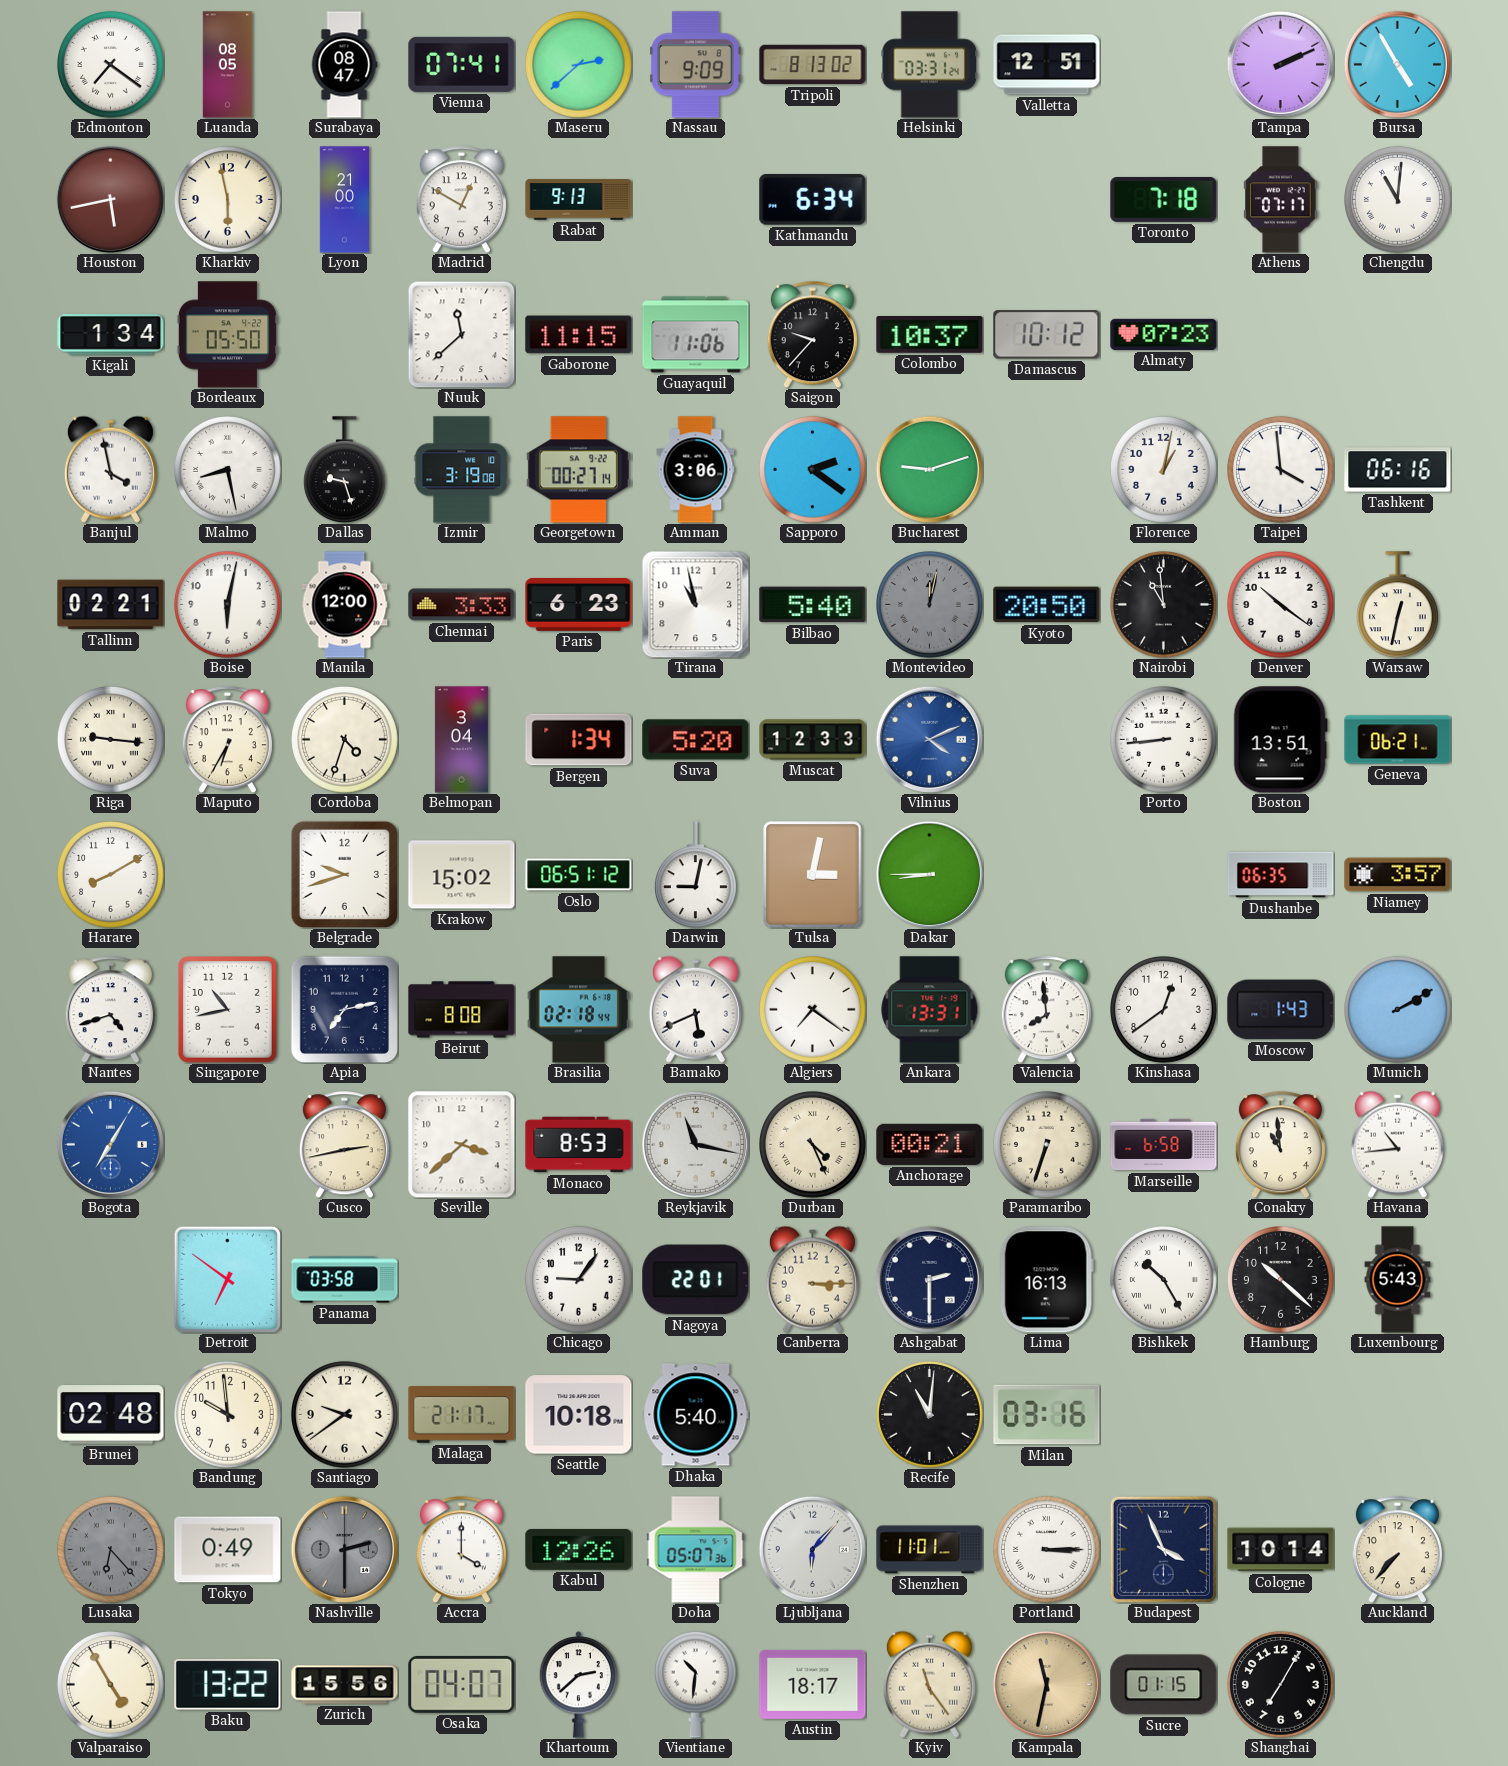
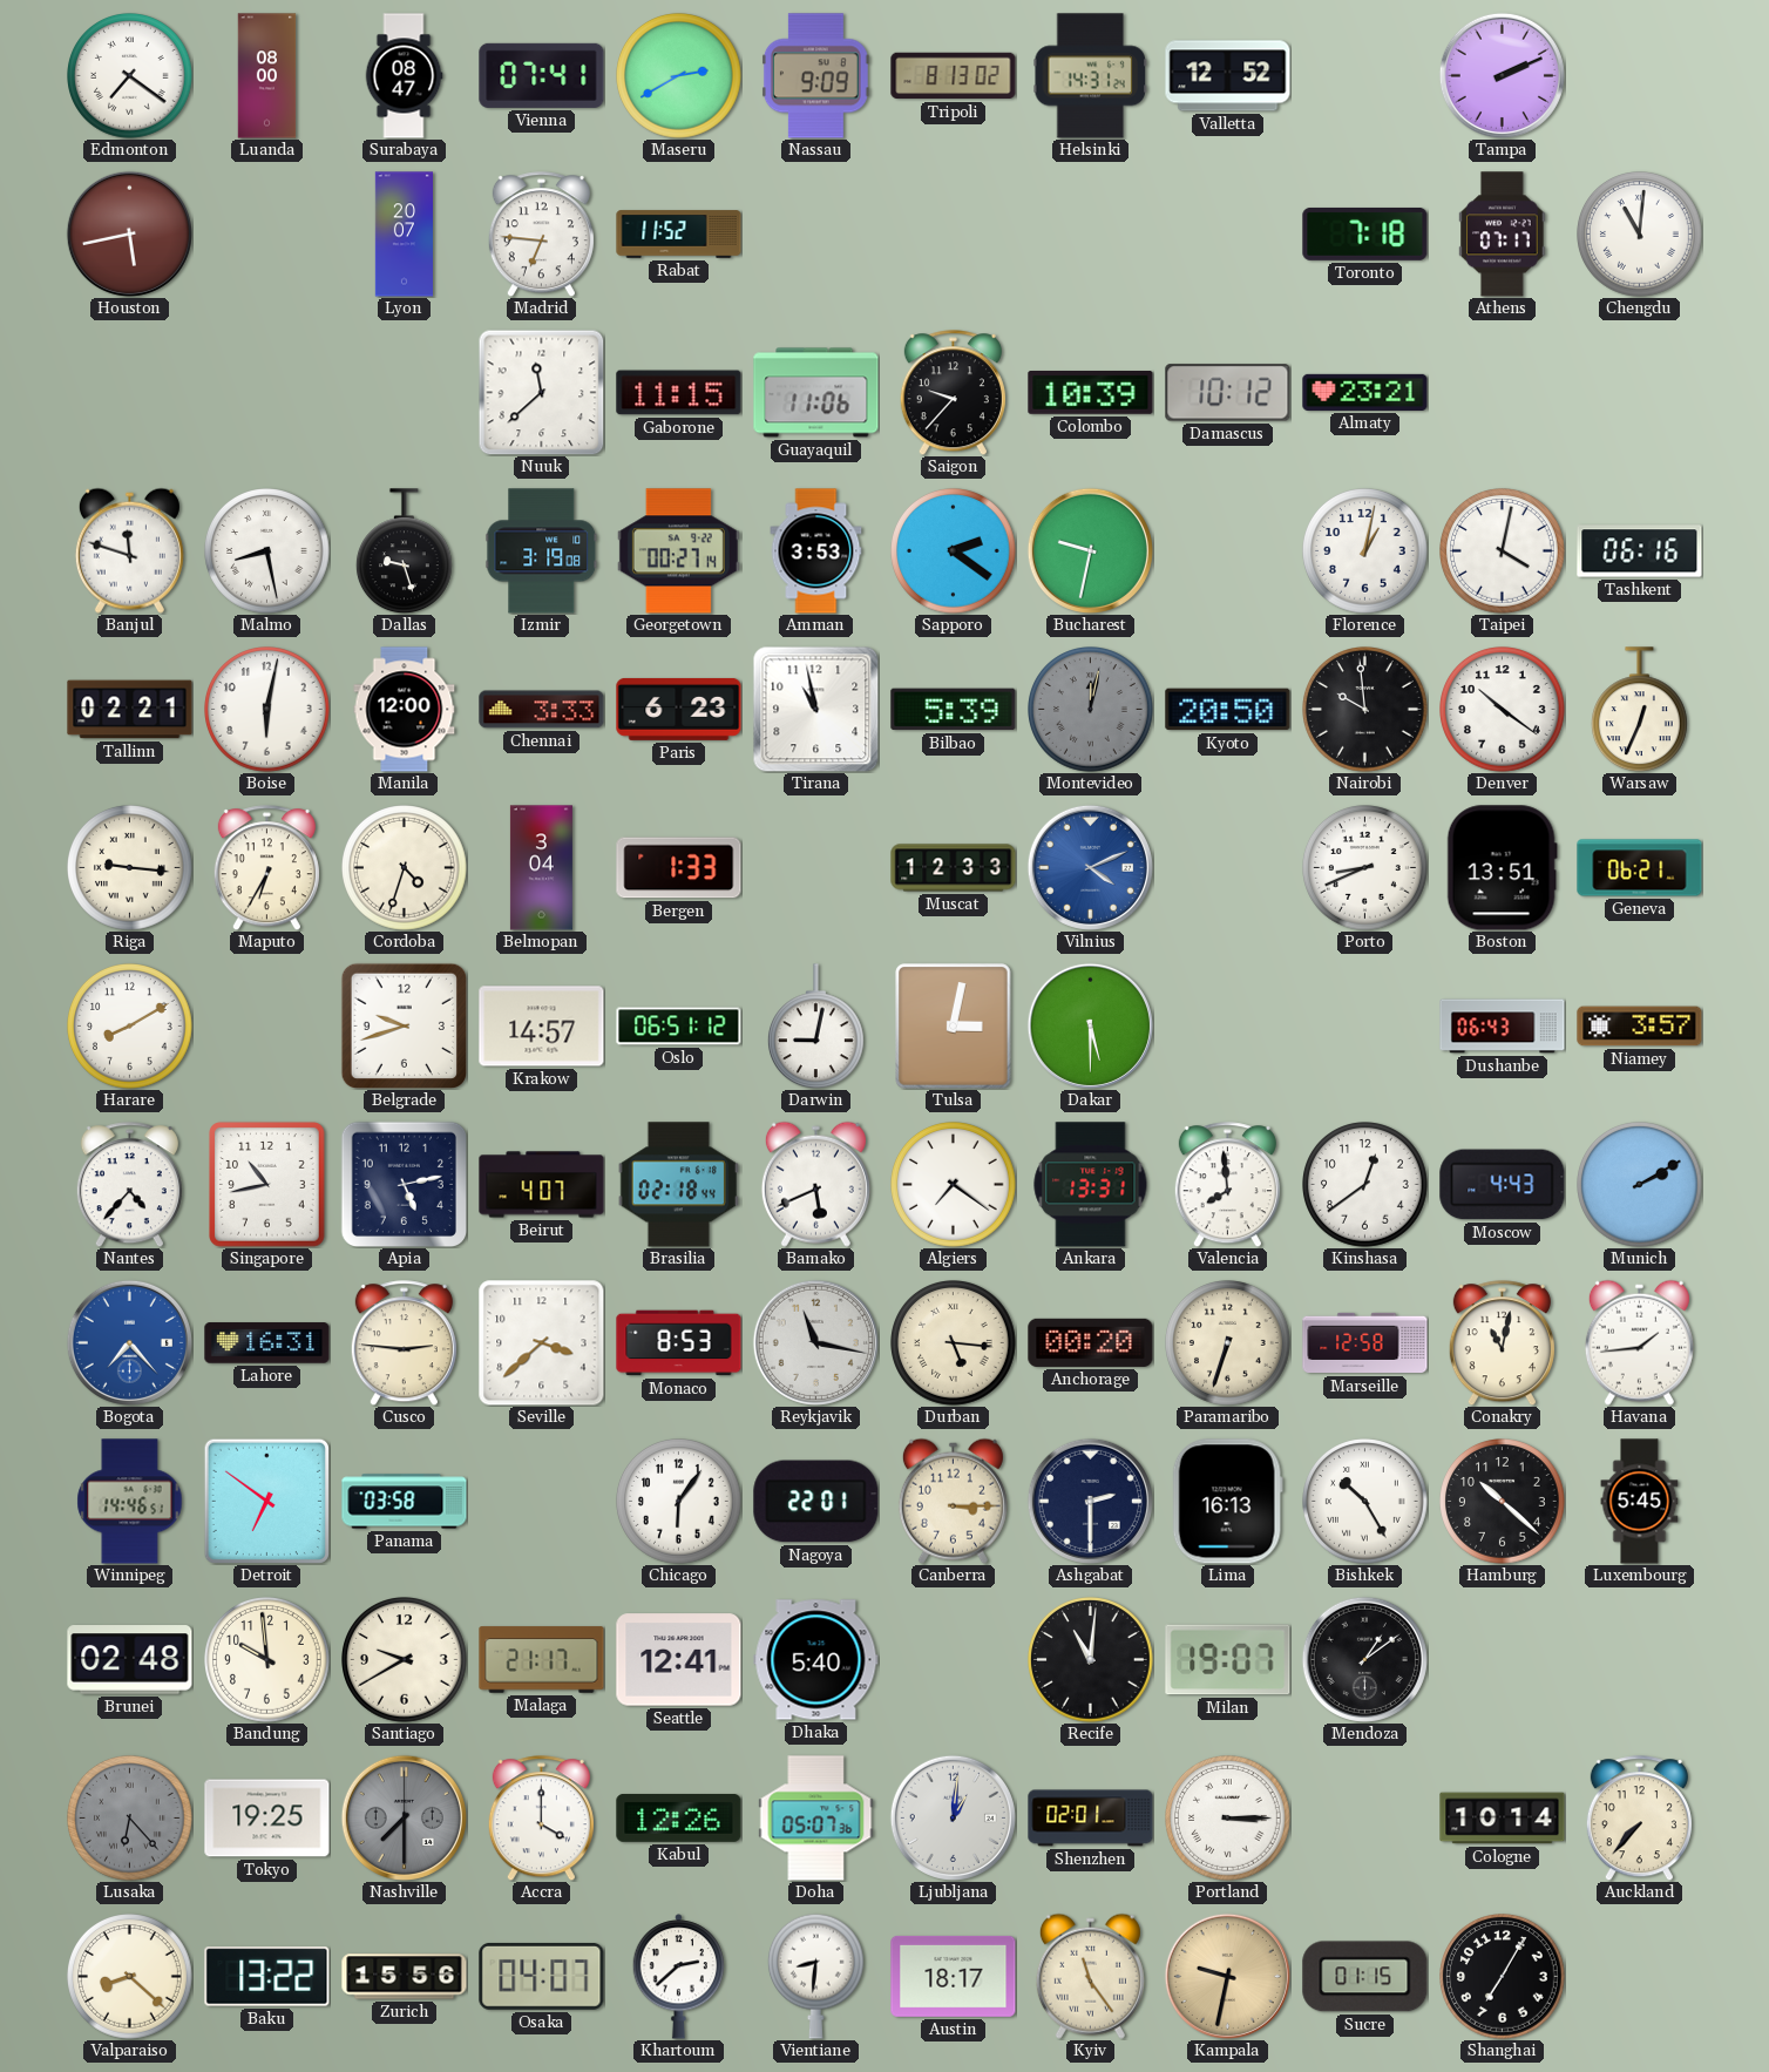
Luanda: 08:05 -> 08:00 (267, 76)
Maseru: 2:38 -> 2:40 (679, 76)
Helsinki: 03:31 -> 14:31 (1091, 76)
Valletta: 12:51 -> 12:52 (1228, 76)
Bursa: 4:55 -> none (1397, 64)
Kharkiv: 5:58 -> none (228, 200)
Lyon: 21:00 -> 20:07 (404, 235)
Madrid: 12:50 -> 6:46 (541, 235)
Rabat: 9:13 -> 11:52 (679, 235)
Kathmandu: 6:34 -> none (813, 200)
Kigali: 1:34 -> none (111, 335)
Bordeaux: 05:50 -> none (227, 335)
Colombo: 10:37 -> 10:39 (1091, 393)
Almaty: 07:23 -> 23:21 (1365, 392)
Banjul: 3:58 -> 11:48 (129, 550)
Amman: 3:06 -> 3:53 (816, 551)
Bucharest: 9:12 -> 9:32 (1090, 550)
Taipei: 3:59 -> 4:02 (1503, 551)
Bilbao: 5:40 -> 5:39 (954, 710)
Nairobi: 10:59 -> 9:59 (1365, 710)
Warsaw: 12:32 -> 12:34 (1640, 710)
Bergen: 1:34 -> 1:33 (679, 868)
Suva: 5:20 -> none (696, 740)
Porto: 8:44 -> 8:41 (1365, 868)
Krakow: 15:02 -> 14:57 (542, 1027)
Dakar: 8:45 -> 5:30 (1090, 1025)
Dushanbe: 06:35 -> 06:43 (1503, 1027)
Nantes: 4:42 -> 4:37 (129, 1185)
Apia: 7:13 -> 5:13 (404, 1184)
Beirut: 8:08 -> 4:07 (542, 1185)
Moscow: 1:43 -> 4:43 (1503, 1185)
Bogota: 7:05 -> 7:23 (129, 1342)
Lahore: none -> 16:31 (267, 1343)
Cusco: 2:43 -> 2:46 (404, 1343)
Durban: 4:26 -> 5:16 (954, 1343)
Anchorage: 00:21 -> 00:20 (1091, 1342)
Marseille: 6:58 -> 12:58 (1365, 1343)
Conakry: 10:59 -> 11:02 (1502, 1343)
Havana: 10:44 -> 1:44 (1639, 1342)
Winnipeg: none -> 14:46 (130, 1502)
Chicago: 9:06 -> 6:06 (679, 1502)
Luxembourg: 5:43 -> 5:45 (1640, 1502)
Santiago: 9:39 -> 9:40 (405, 1660)
Seattle: 10:18 -> 12:41 (679, 1660)
Milan: 03:16 -> 19:07 (1228, 1660)
Mendoza: none -> 1:09 (1364, 1659)
Tokyo: 0:49 -> 19:25 (267, 1819)
Nashville: 2:30 -> 7:30 (404, 1817)
Ljubljana: 6:07 -> 1:01 (953, 1817)
Shenzhen: 11:01 -> 02:01 (1091, 1819)
Budapest: 3:56 -> none (1163, 1549)
Valparaiso: 4:55 -> 8:22 (130, 1977)
Vientiane: 10:31 -> 8:31 (816, 1976)
Kampala: 11:32 -> 9:32 (1227, 1976)
